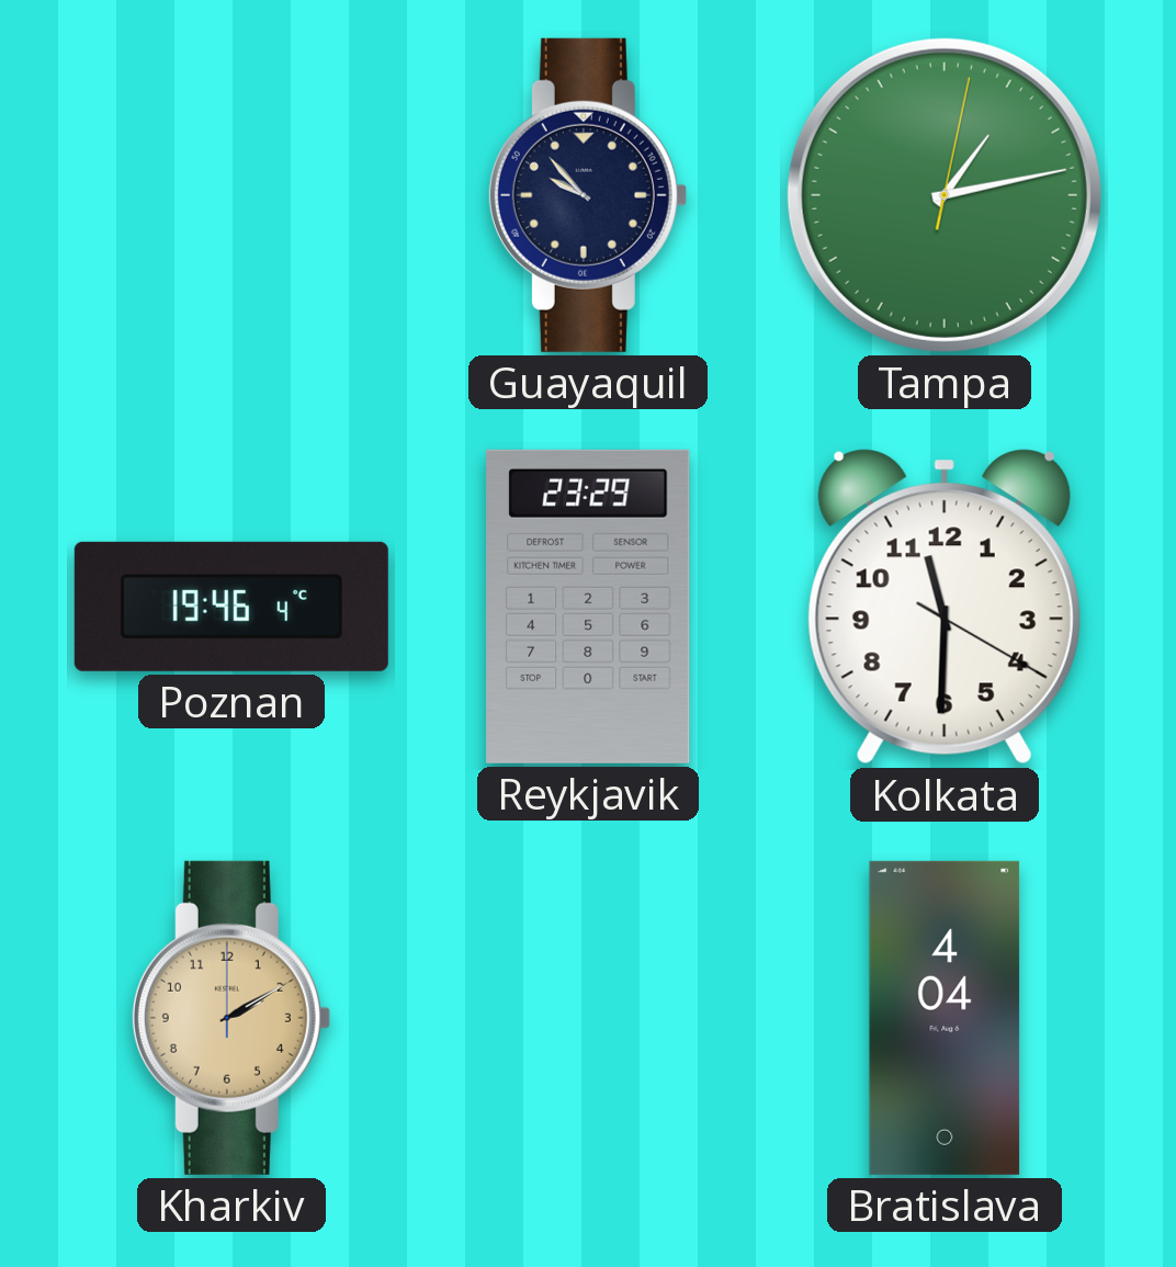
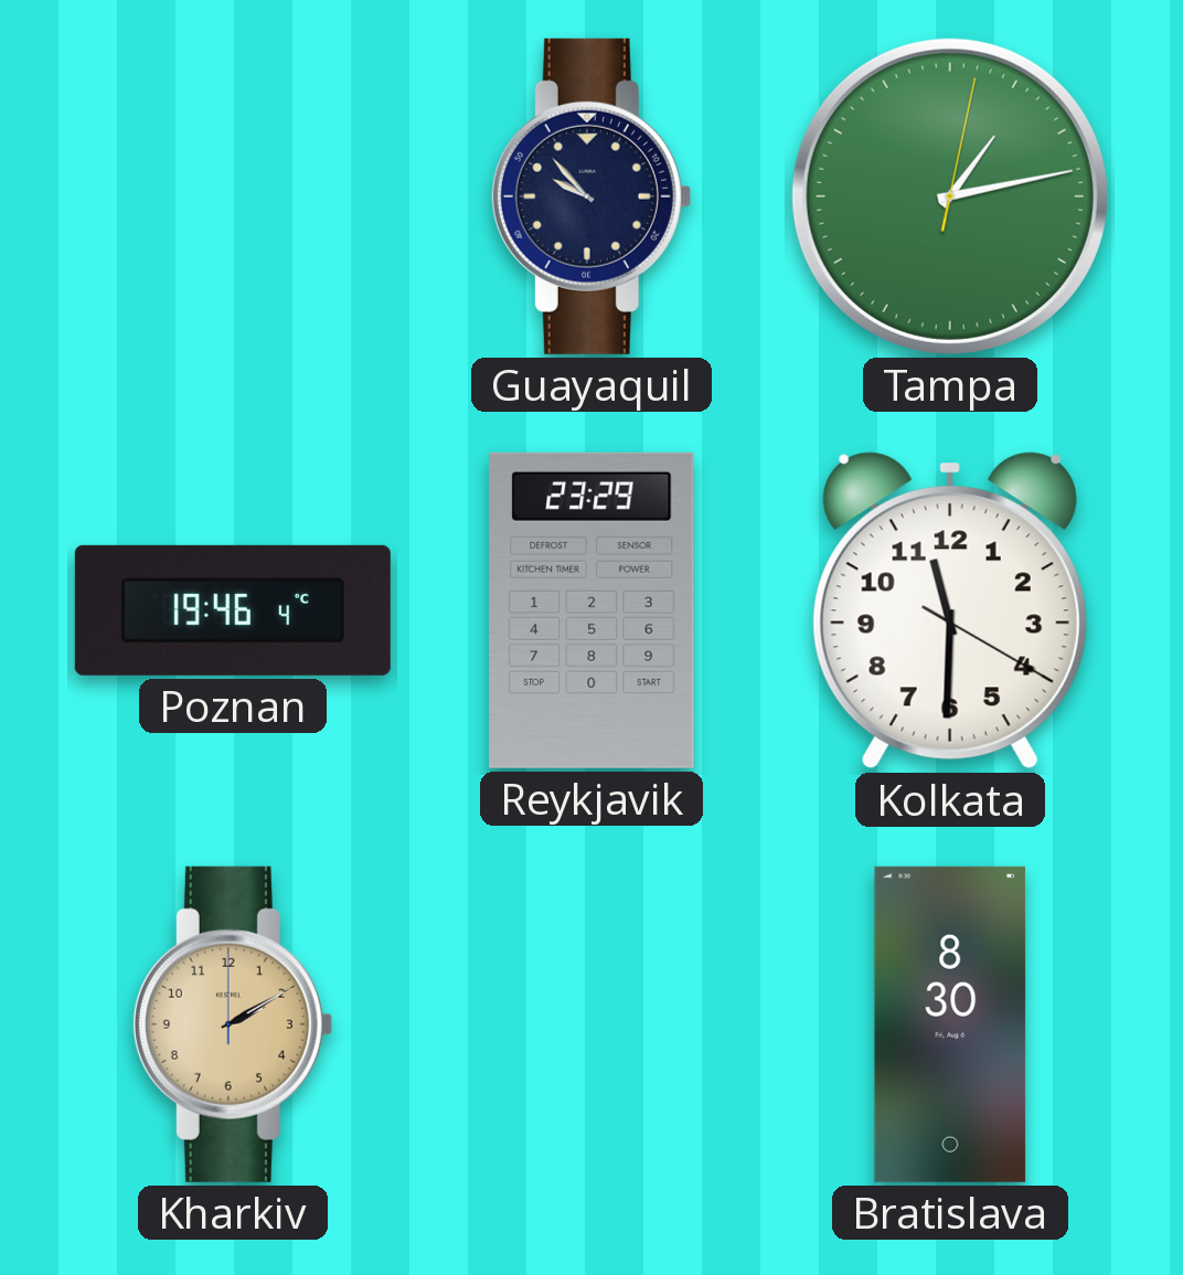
Bratislava: 4:04 -> 8:30 (950, 1024)
